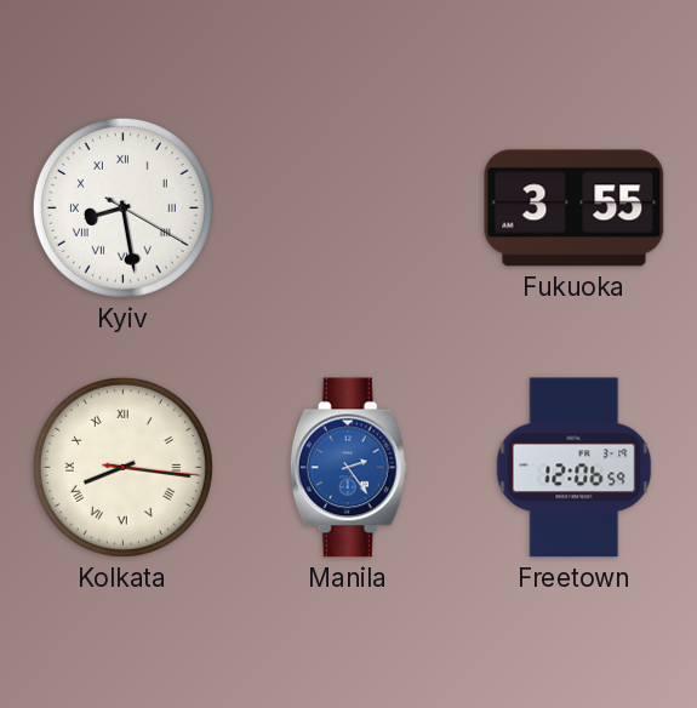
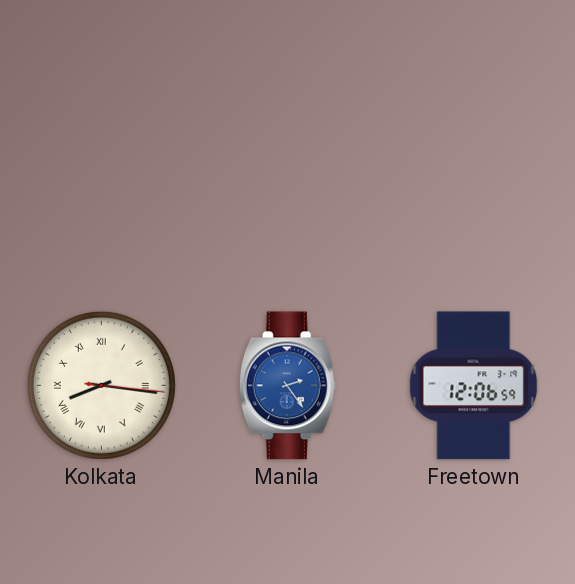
Kyiv: 8:28 -> none (122, 207)
Fukuoka: 3:55 -> none (575, 209)
